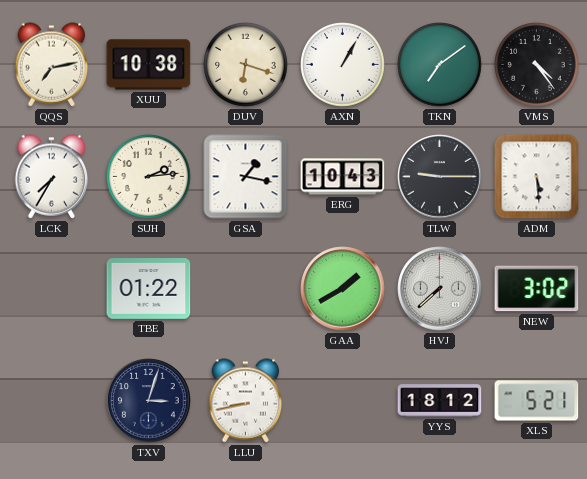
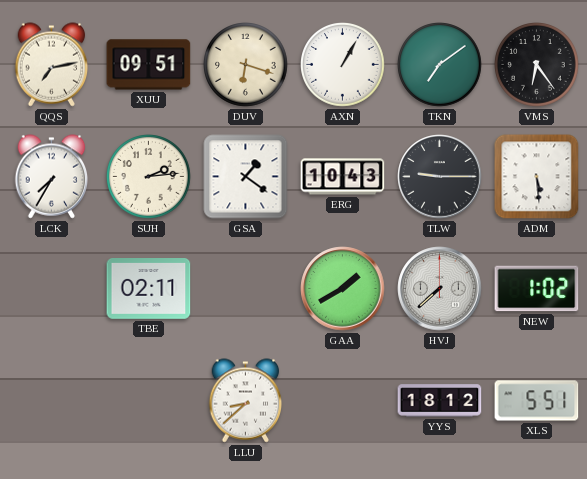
XUU: 10:38 -> 09:51 (149, 65)
VMS: 4:24 -> 6:24 (537, 65)
GSA: 1:17 -> 1:21 (246, 177)
TBE: 01:22 -> 02:11 (149, 289)
NEW: 3:02 -> 1:02 (537, 289)
TXV: 3:03 -> none (149, 401)
LLU: 8:43 -> 8:38 (246, 401)
XLS: 5:21 -> 5:51 (537, 401)
